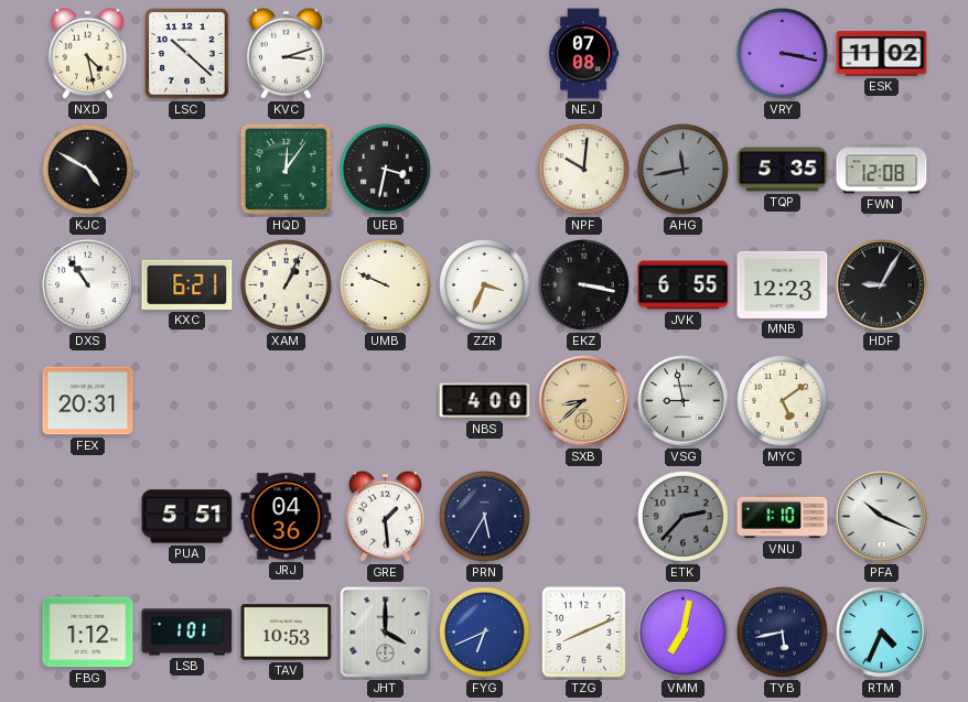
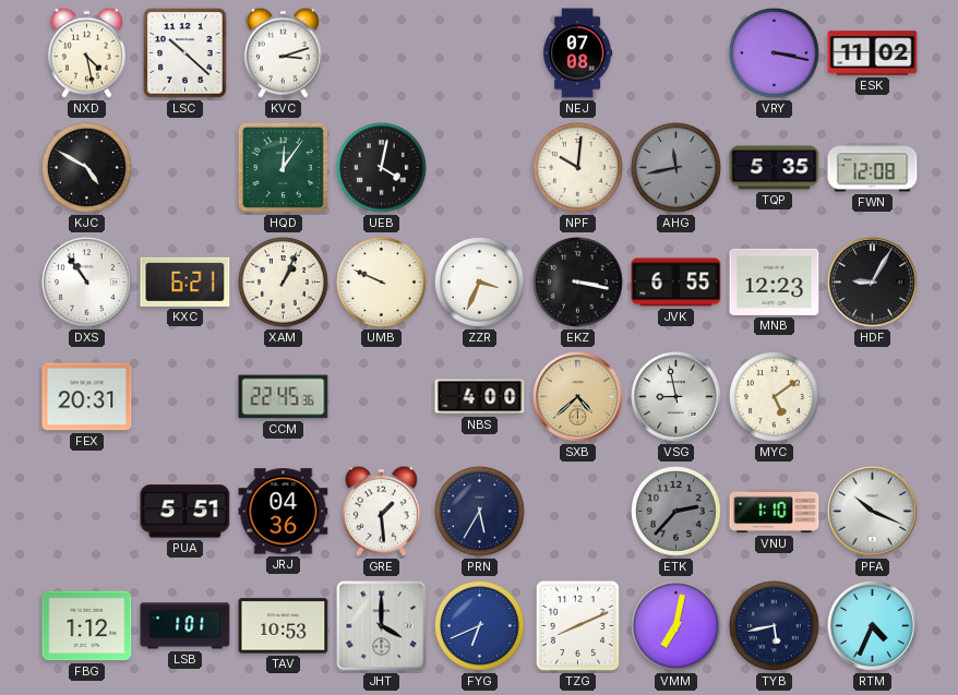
UEB: 3:32 -> 4:02 (382, 168)
CCM: none -> 22:45 (284, 397)
SXB: 8:38 -> 4:38 (578, 397)
